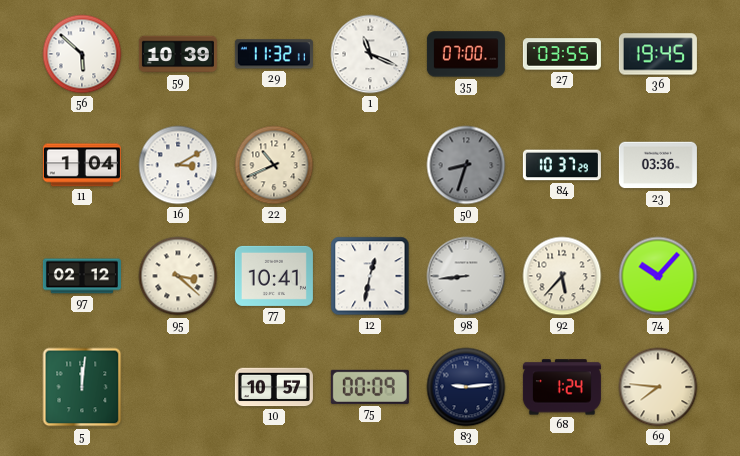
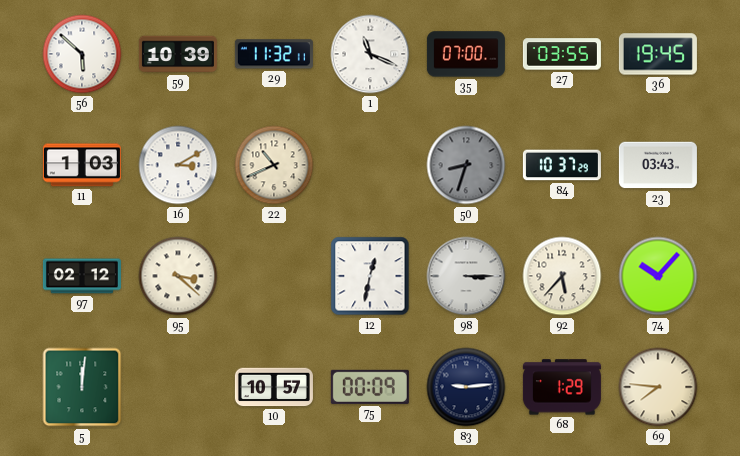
11: 1:04 -> 1:03 (82, 165)
23: 03:36 -> 03:43 (658, 165)
77: 10:41 -> none (274, 276)
98: 8:44 -> 3:15 (466, 276)
68: 1:24 -> 1:29 (562, 387)
